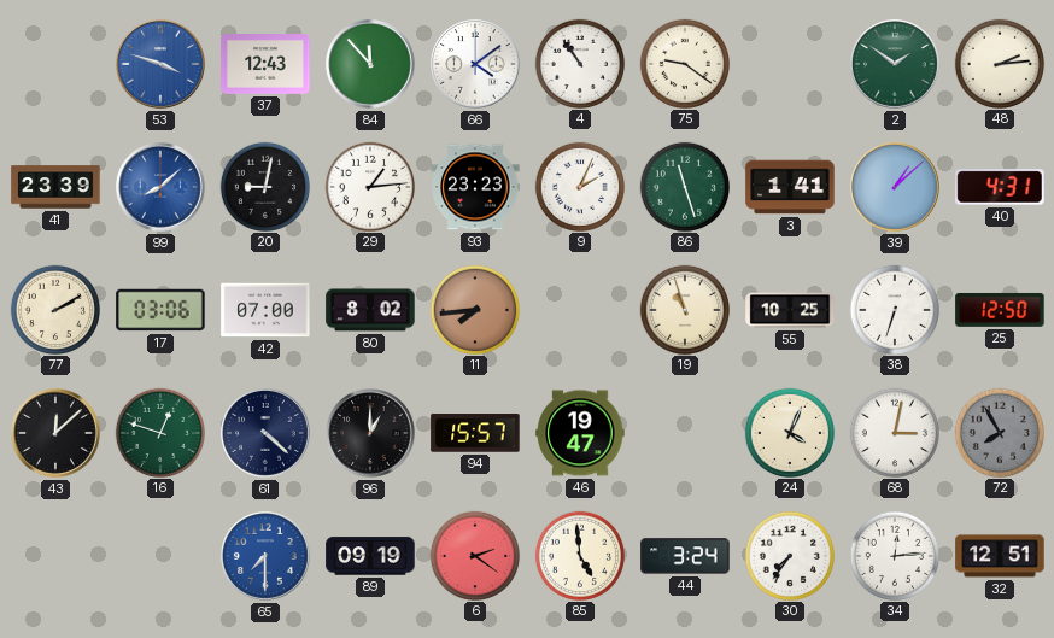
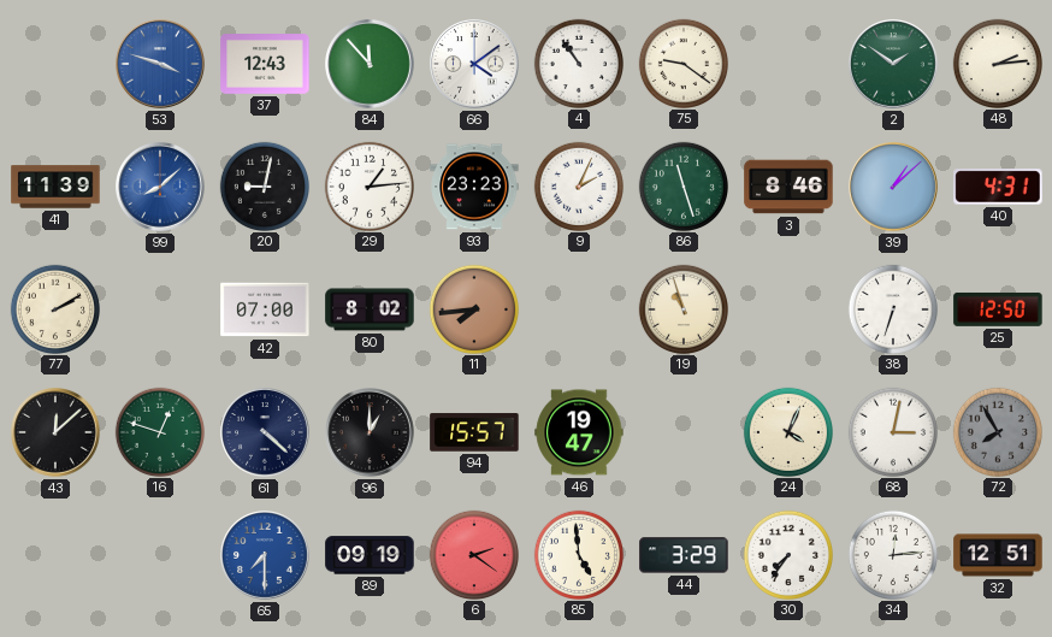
41: 23:39 -> 11:39 (55, 187)
3: 1:41 -> 8:46 (788, 187)
17: 03:06 -> none (160, 310)
55: 10:25 -> none (790, 310)
44: 3:24 -> 3:29 (684, 555)
